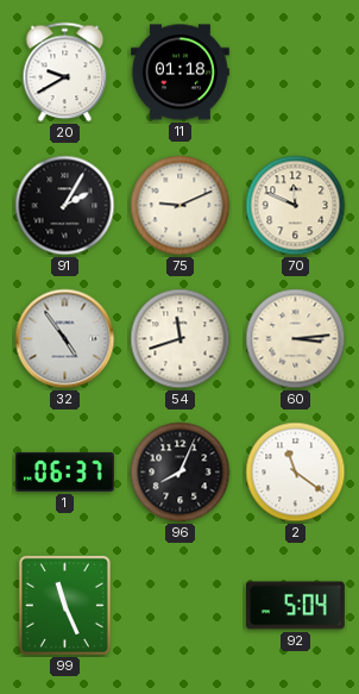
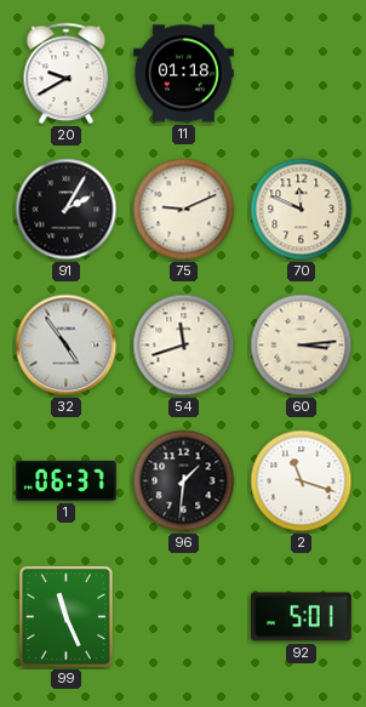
96: 8:04 -> 1:31 (184, 481)
2: 11:21 -> 11:18 (302, 481)
92: 5:04 -> 5:01 (301, 617)
